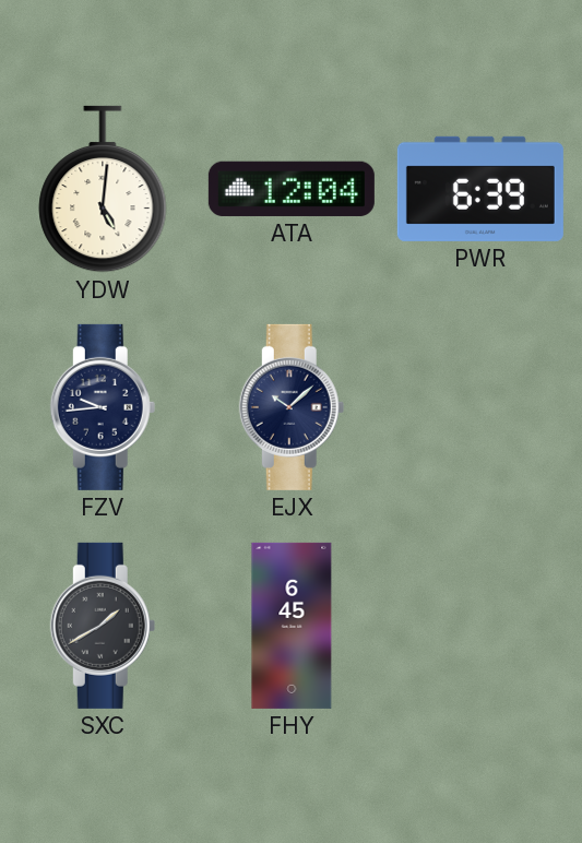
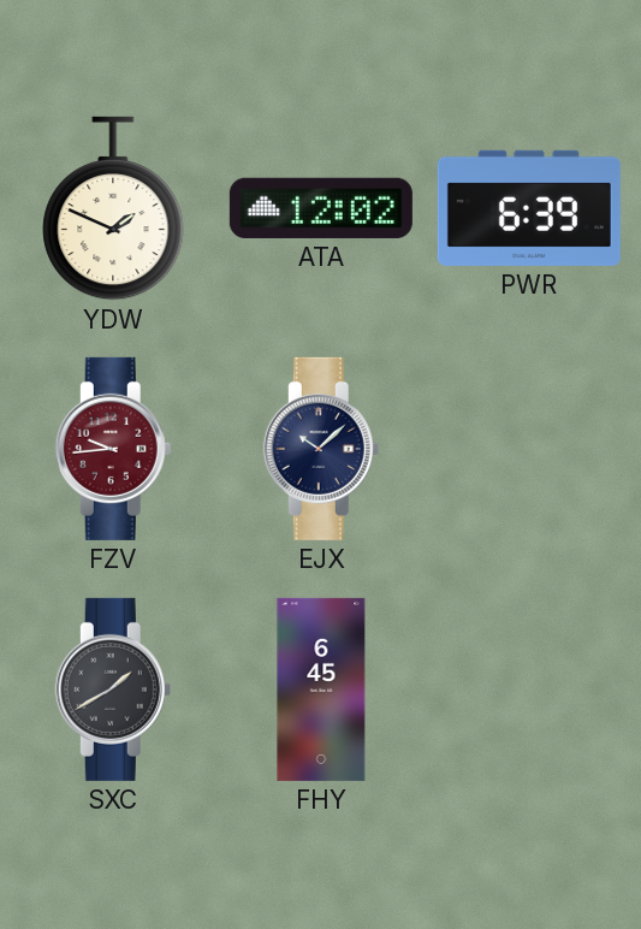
YDW: 5:01 -> 1:49 (113, 208)
ATA: 12:04 -> 12:02 (321, 208)
FZV dial: navy -> burgundy (113, 449)
